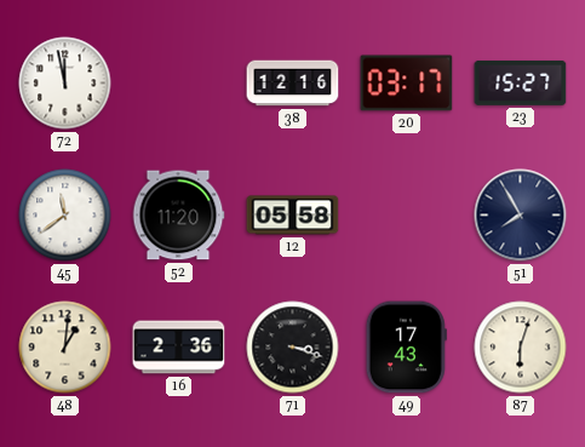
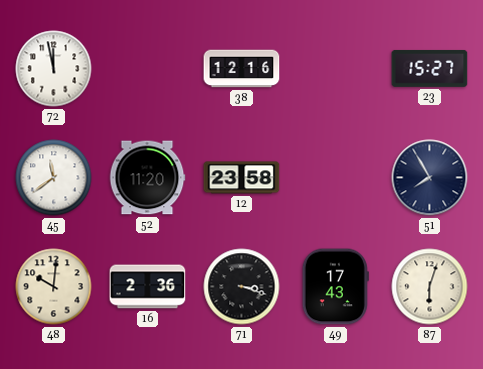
20: 03:17 -> none (407, 84)
12: 05:58 -> 23:58 (242, 178)
48: 1:01 -> 10:01 (54, 287)
